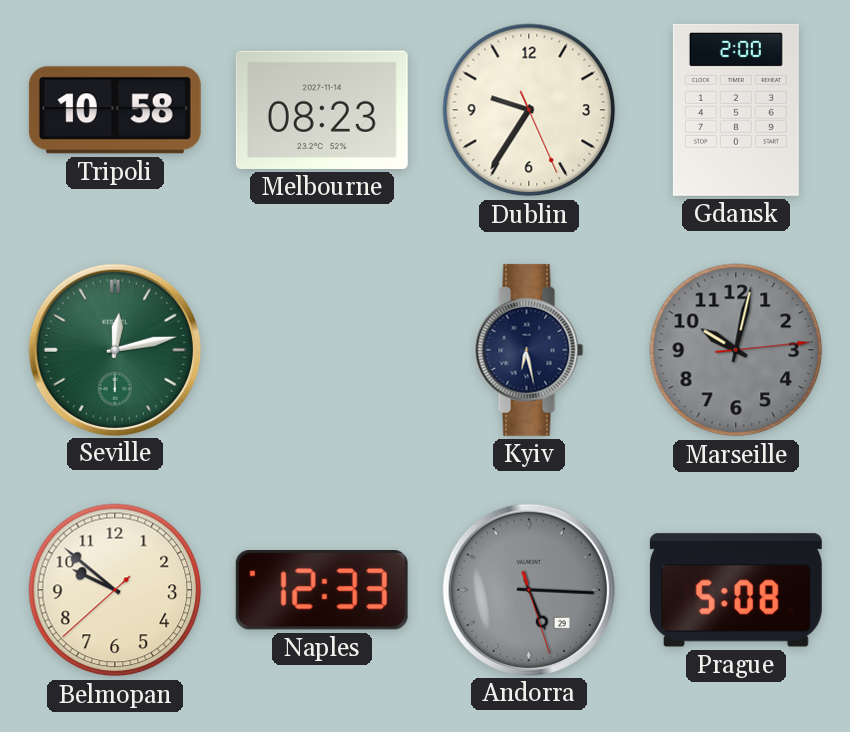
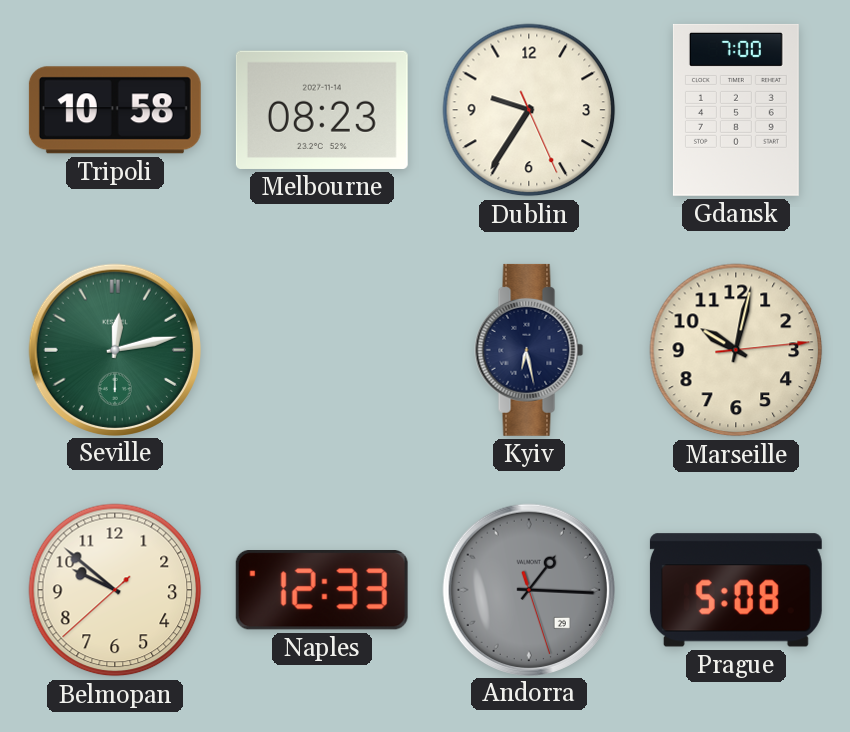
Gdansk: 2:00 -> 7:00 (736, 110)
Marseille dial: grey -> cream (736, 350)
Andorra: 5:15 -> 1:15 (528, 589)
